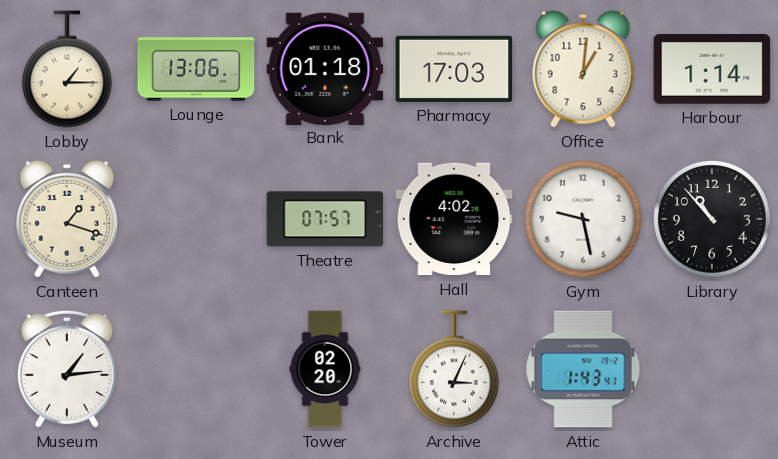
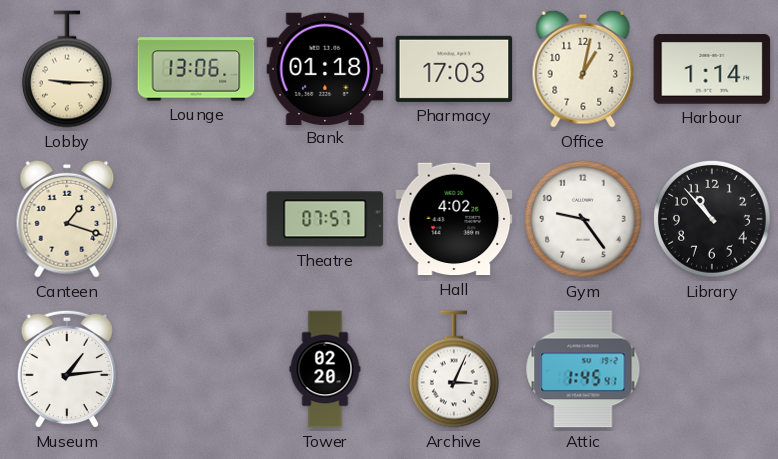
Lobby: 1:15 -> 9:15 (67, 69)
Office: 1:01 -> 1:02 (583, 69)
Gym: 9:28 -> 9:24 (584, 220)
Attic: 1:43 -> 1:45 (583, 369)
